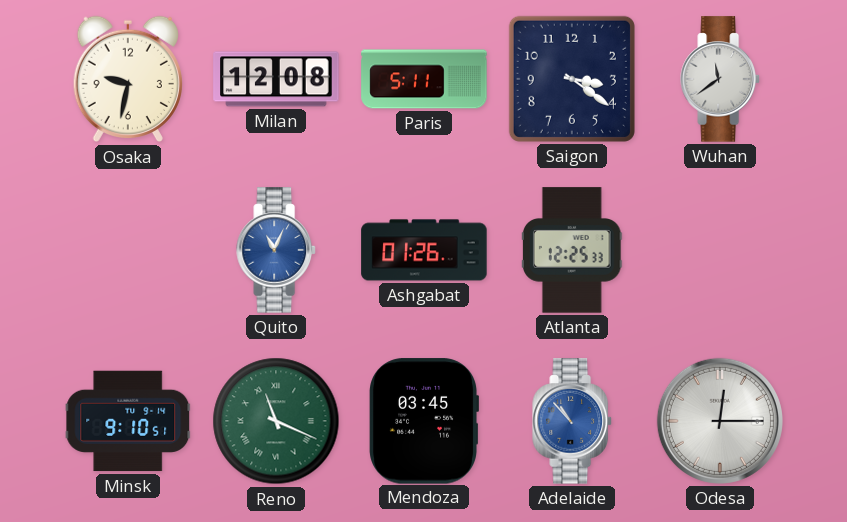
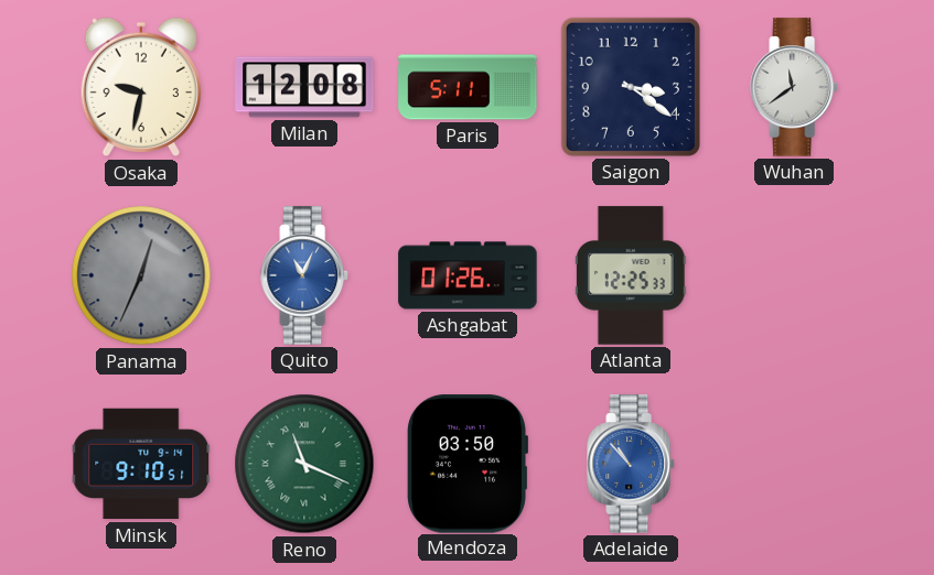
Panama: none -> 12:34 (141, 275)
Mendoza: 03:45 -> 03:50 (466, 464)
Odesa: 12:15 -> none (720, 421)
